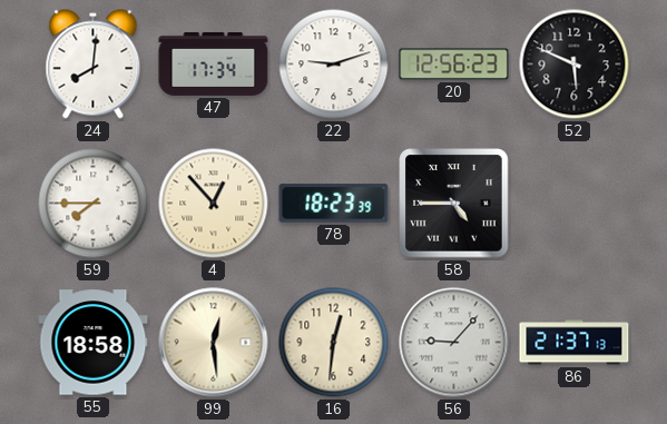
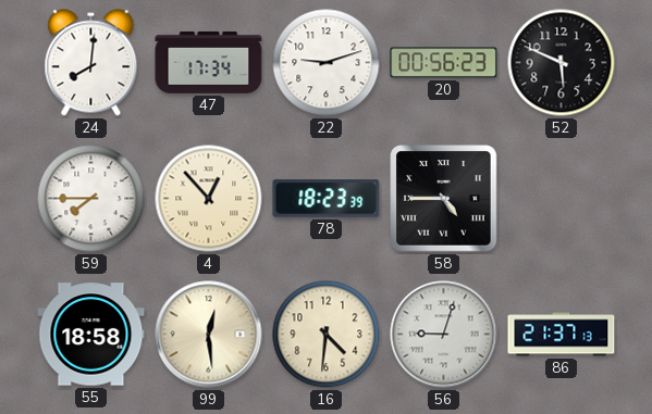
20: 12:56 -> 00:56 (444, 63)
16: 12:31 -> 4:31 (327, 335)
56: 9:07 -> 9:03 (444, 335)
